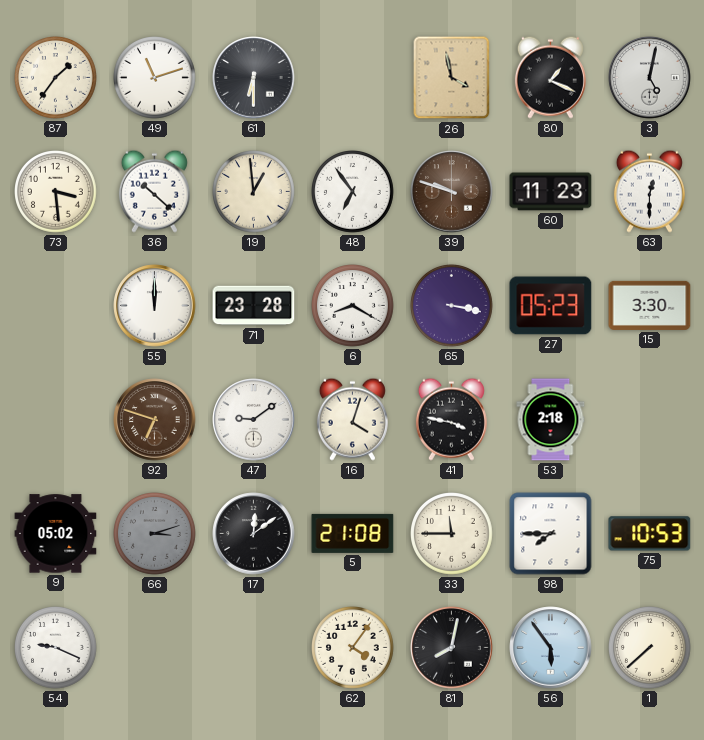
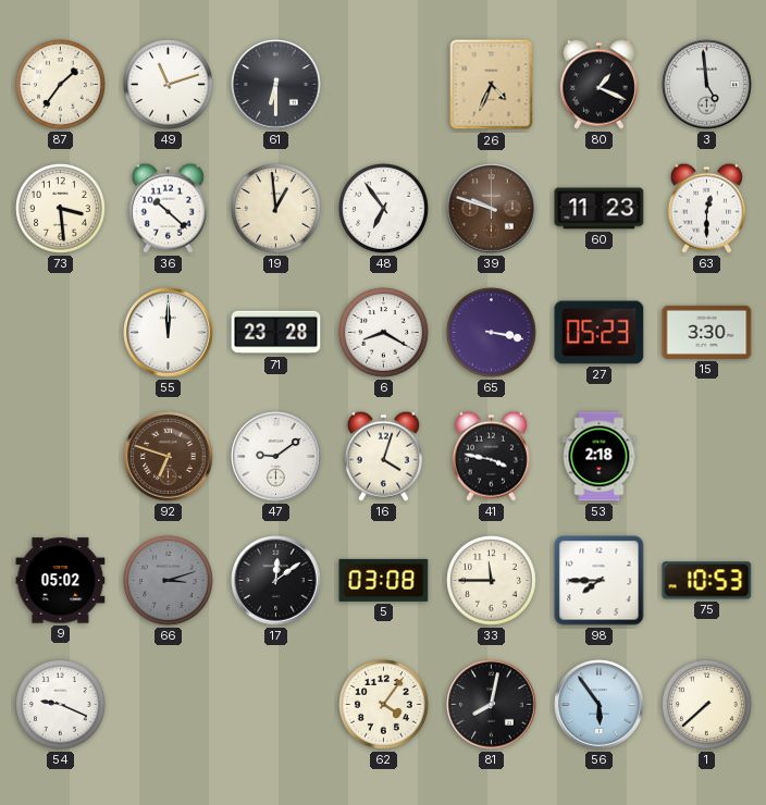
26: 3:58 -> 4:34 (492, 85)
3: 5:02 -> 4:59 (707, 85)
5: 21:08 -> 03:08 (384, 580)
